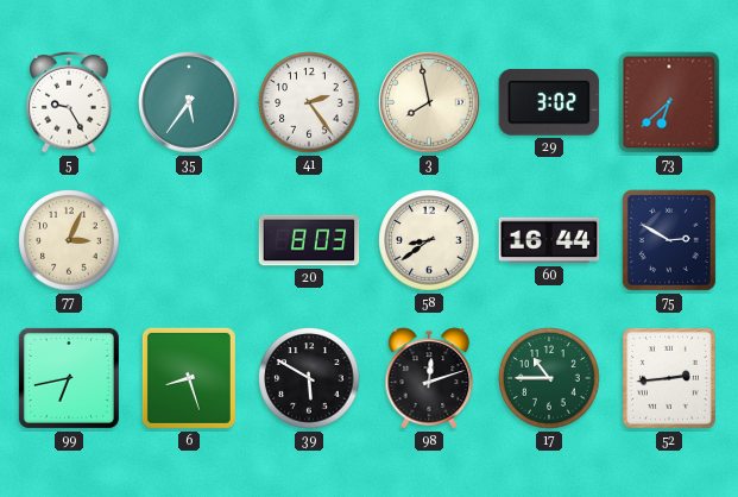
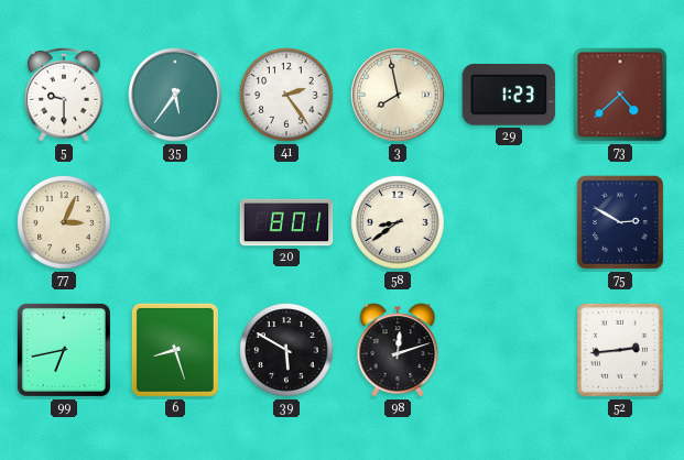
5: 9:25 -> 9:30 (64, 95)
29: 3:02 -> 1:23 (509, 95)
73: 6:38 -> 4:38 (620, 95)
20: 8:03 -> 8:01 (286, 222)
60: 16:44 -> none (549, 240)
17: 10:45 -> none (549, 378)
